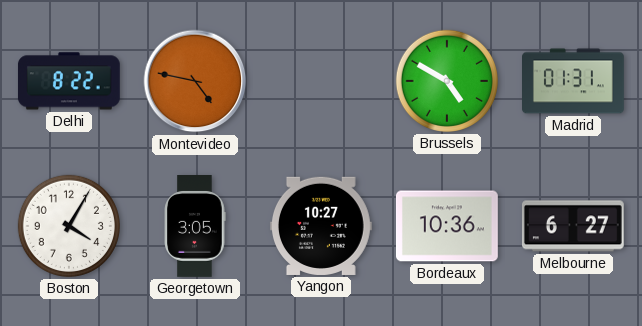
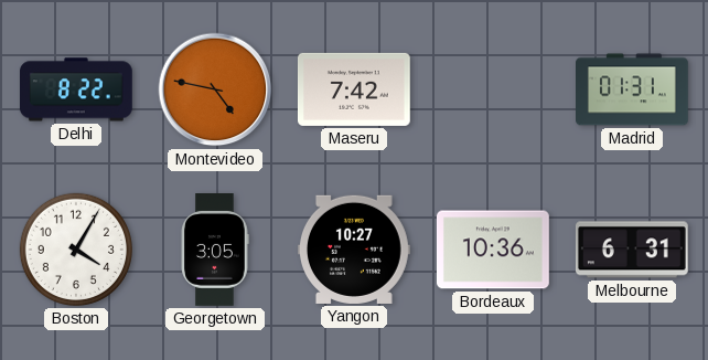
Maseru: none -> 7:42 (354, 89)
Brussels: 4:50 -> none (447, 81)
Melbourne: 6:27 -> 6:31 (632, 250)
